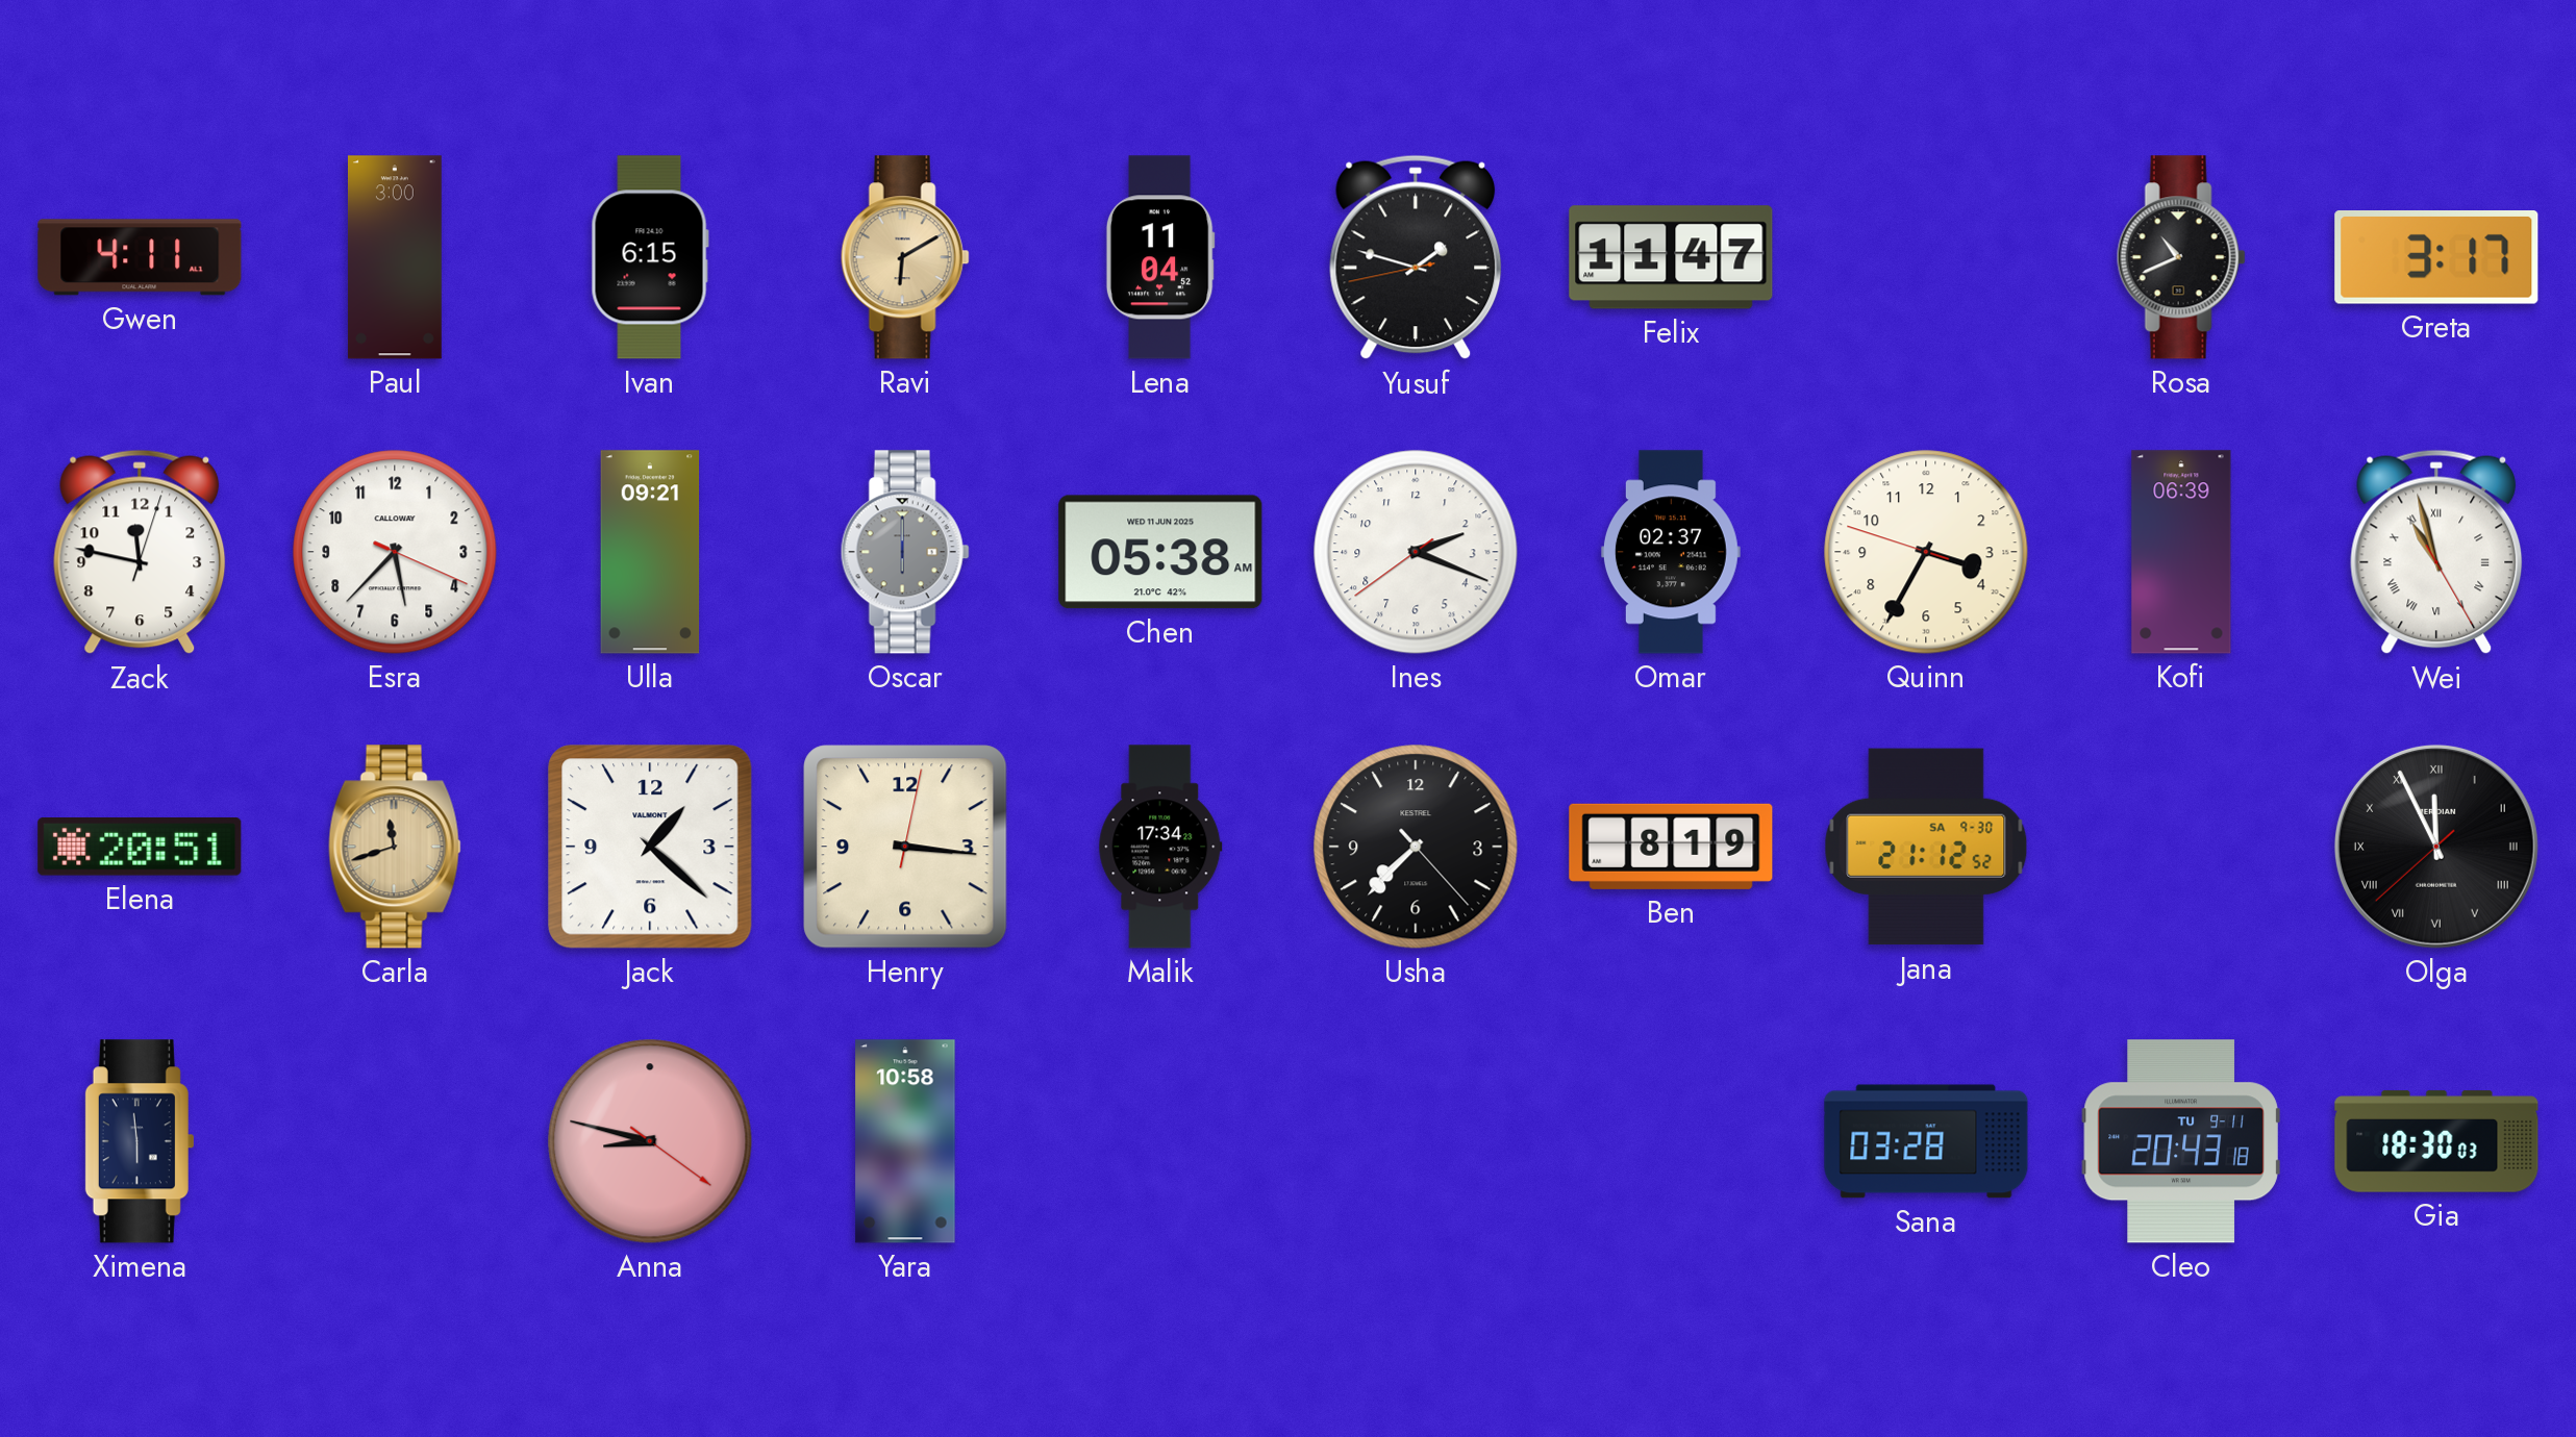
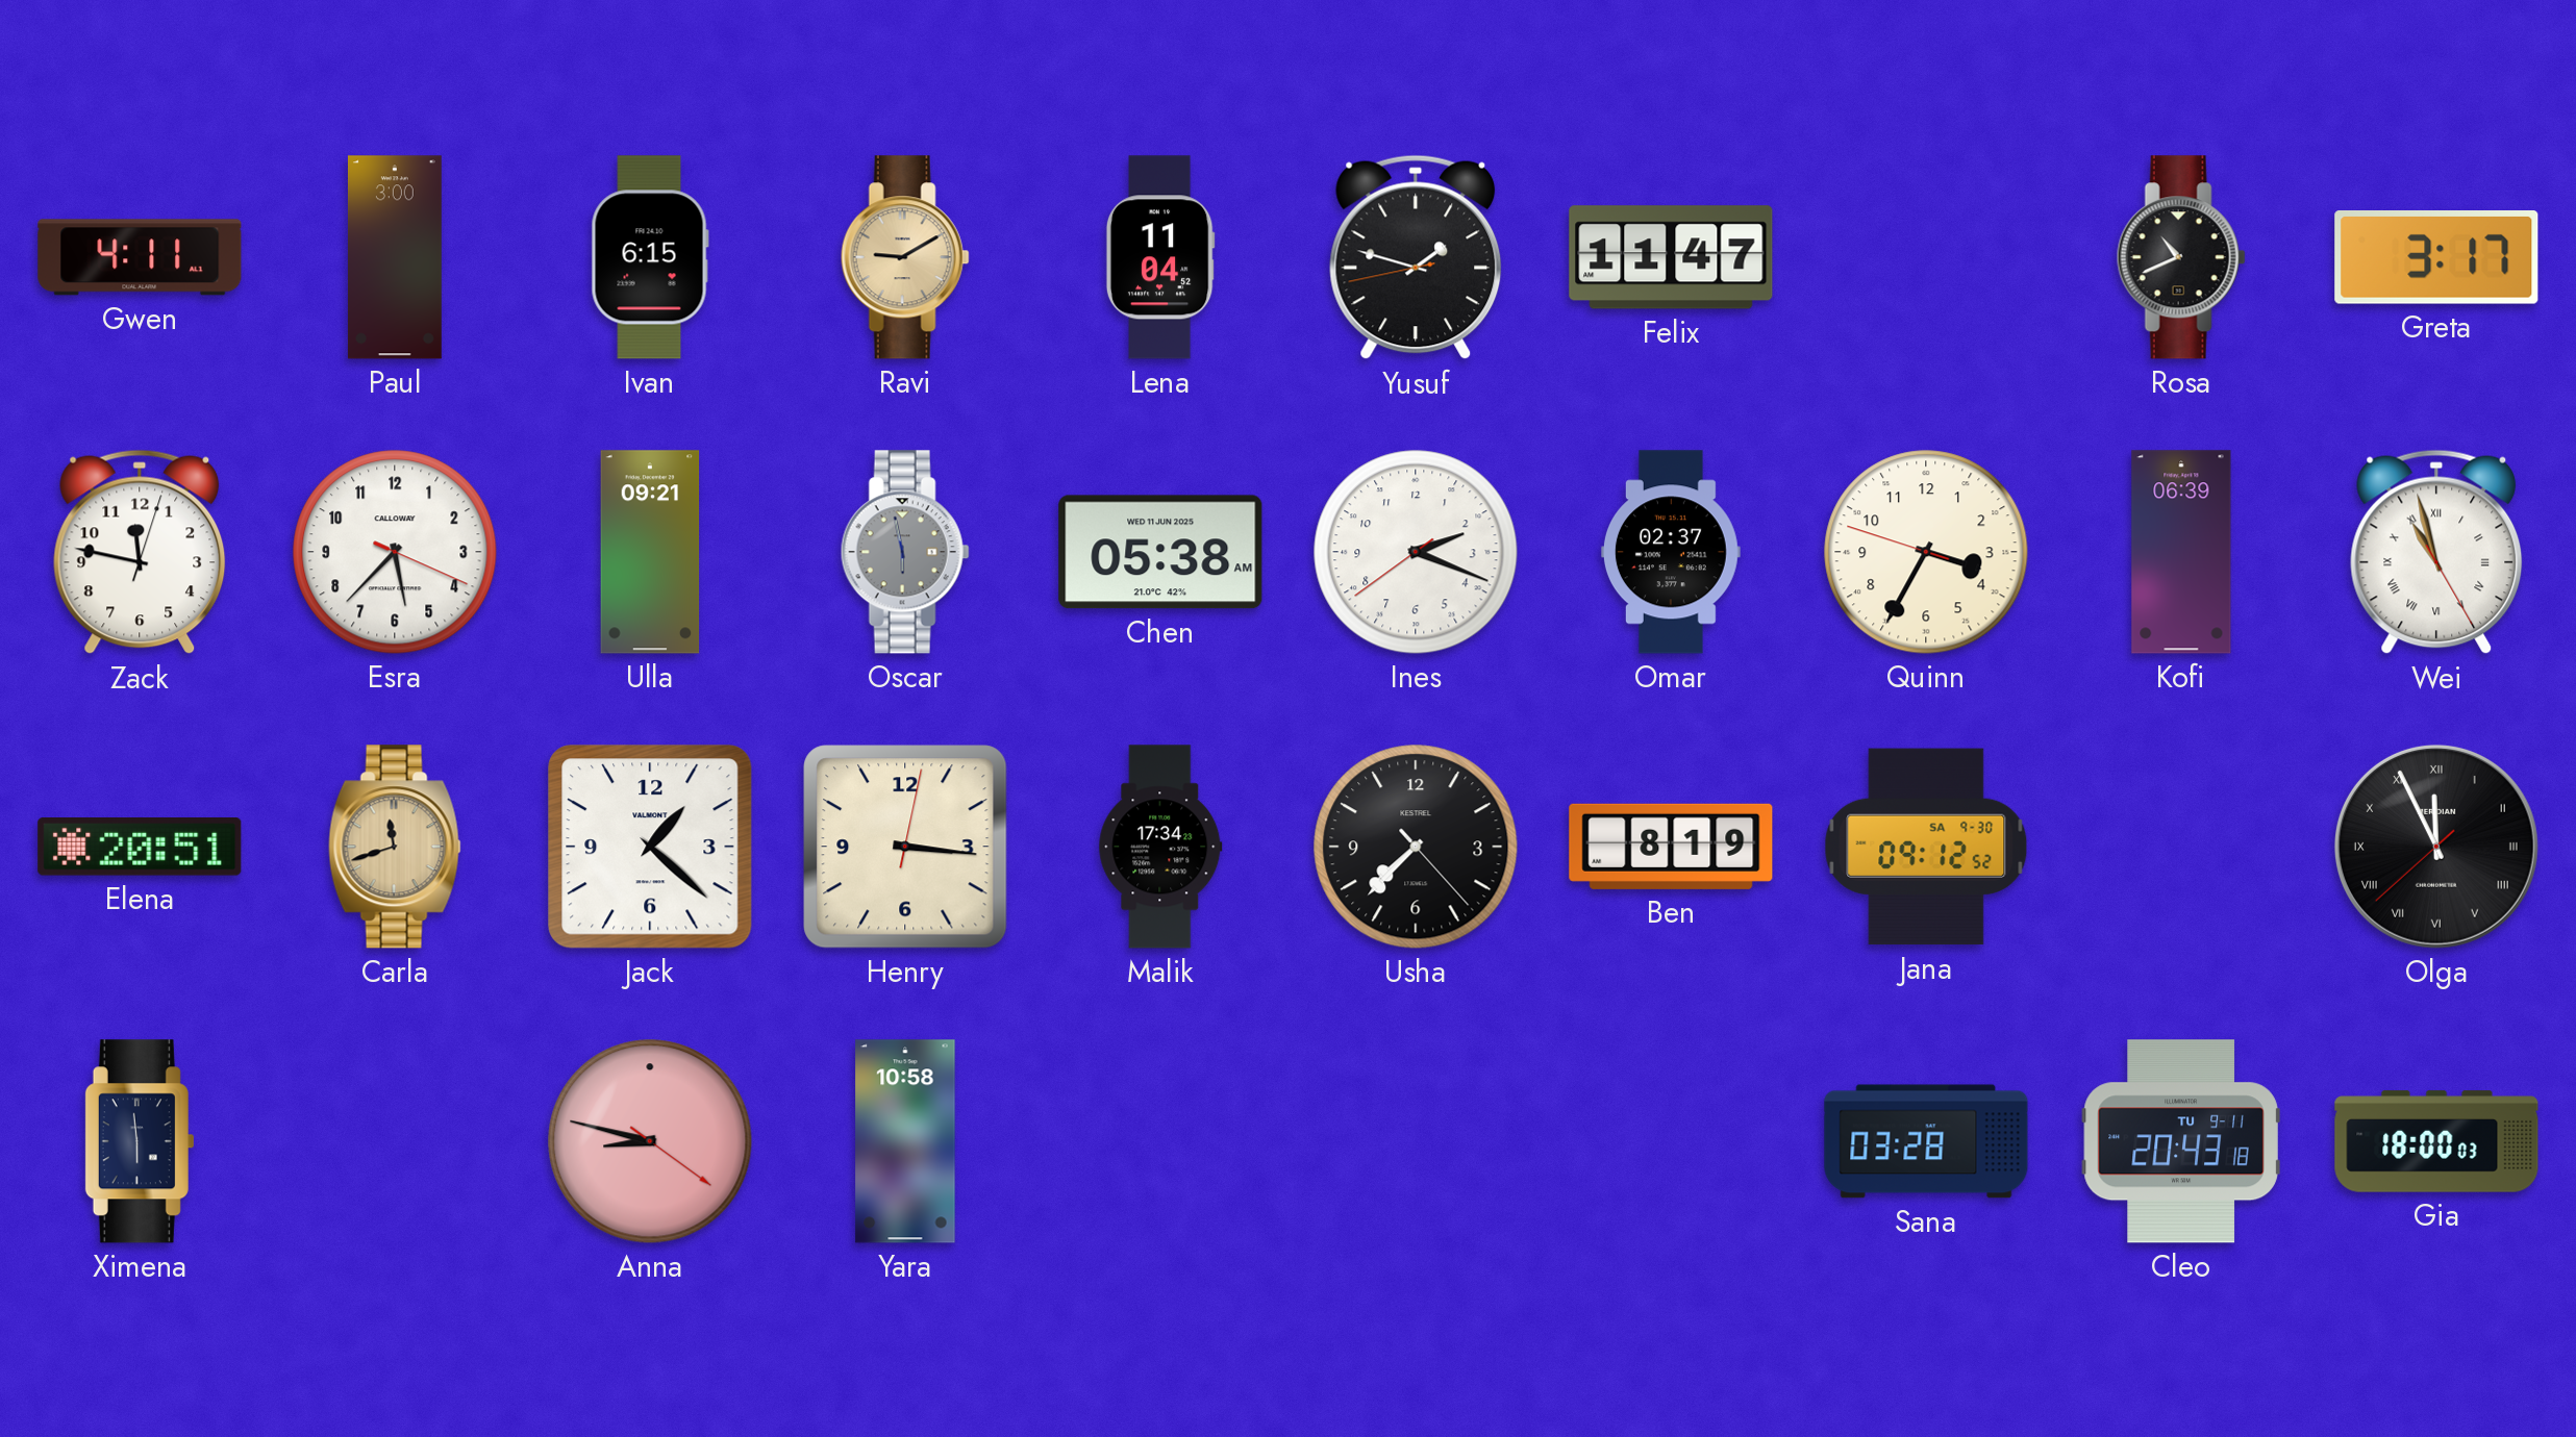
Ravi: 6:10 -> 9:10 (905, 257)
Oscar: 6:00 -> 5:58 (905, 552)
Jana: 21:12 -> 09:12 (1926, 847)
Gia: 18:30 -> 18:00 (2436, 1141)
